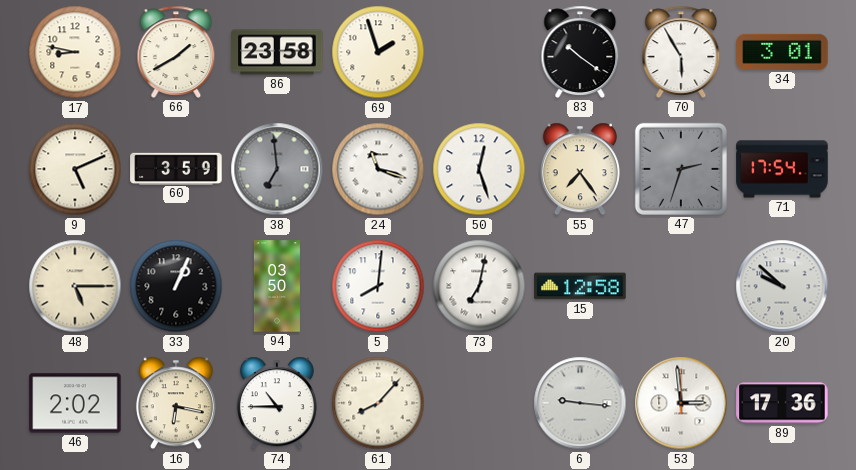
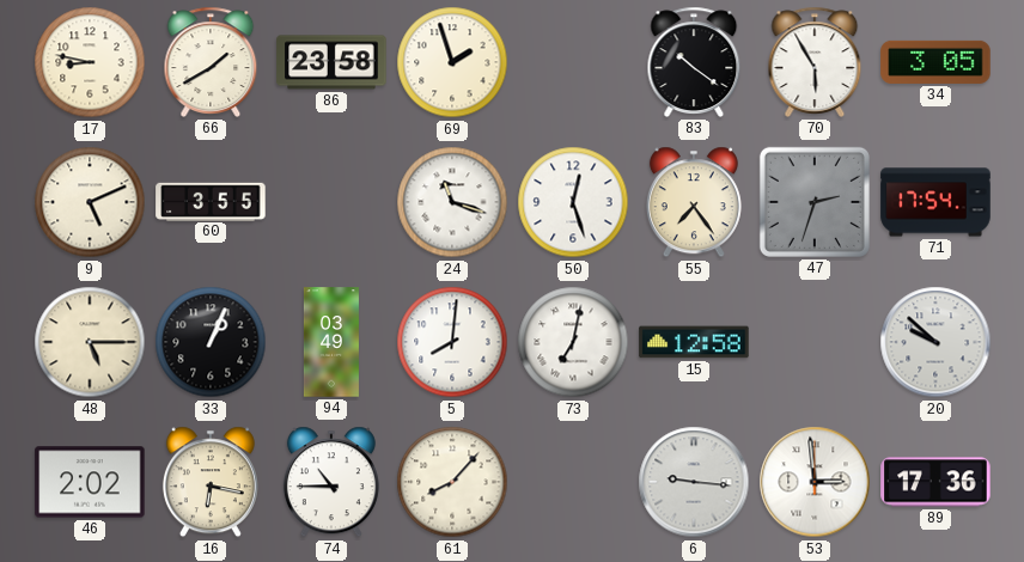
34: 3:01 -> 3:05 (935, 62)
60: 3:59 -> 3:55 (211, 201)
38: 6:59 -> none (277, 169)
94: 03:50 -> 03:49 (331, 342)
